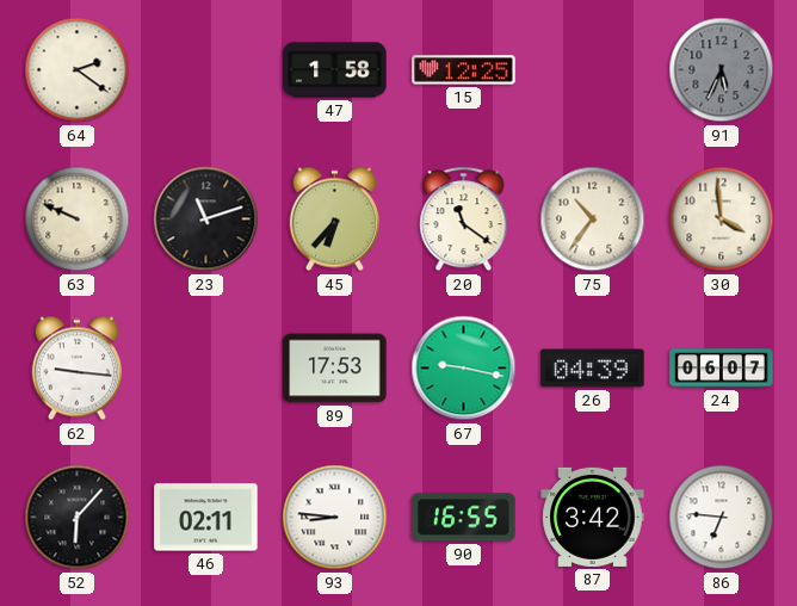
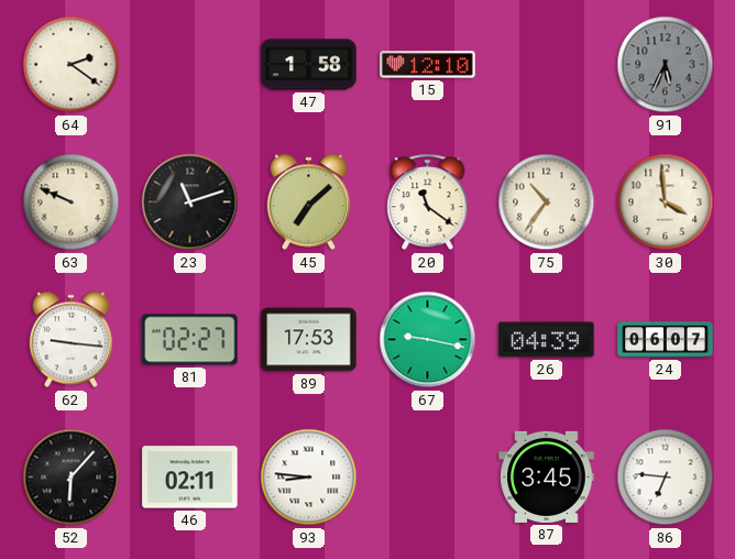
15: 12:25 -> 12:10 (428, 65)
45: 6:37 -> 7:08 (308, 202)
81: none -> 02:27 (190, 340)
90: 16:55 -> none (464, 518)
87: 3:42 -> 3:45 (547, 476)
